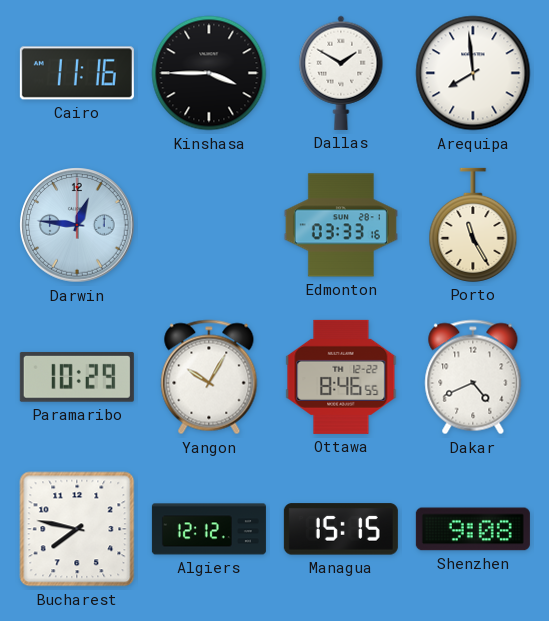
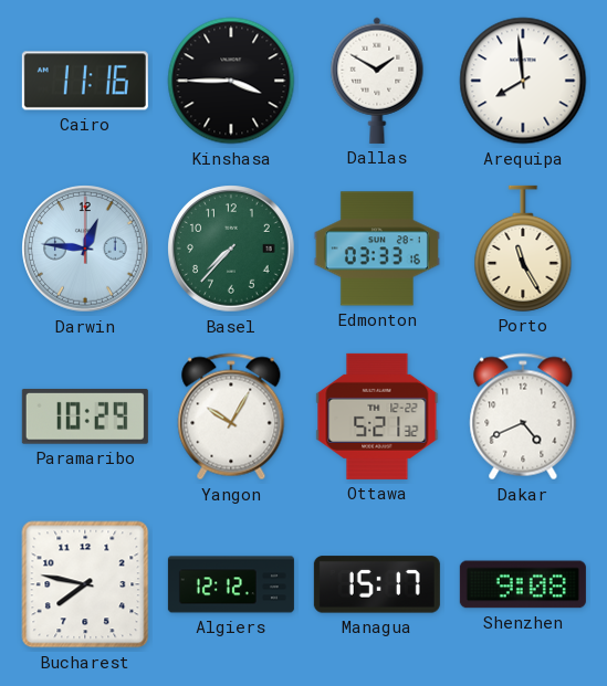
Basel: none -> 7:37 (231, 249)
Ottawa: 8:46 -> 5:21 (377, 416)
Managua: 15:15 -> 15:17 (377, 584)
